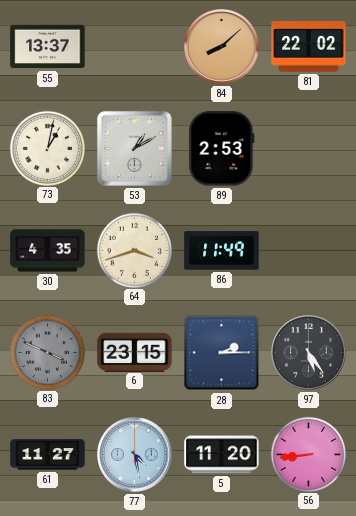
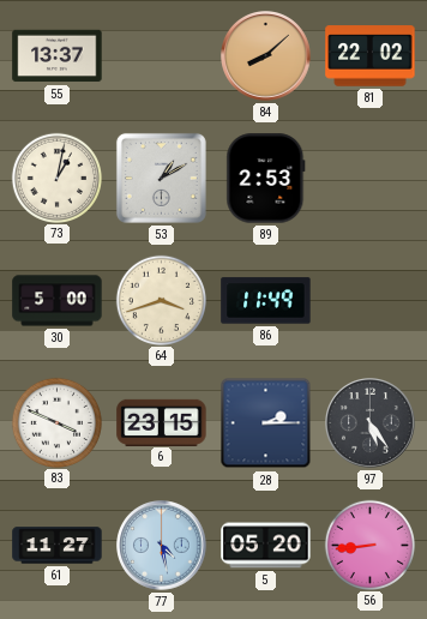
30: 4:35 -> 5:00 (58, 301)
83 dial: grey -> white (56, 422)
5: 11:20 -> 05:20 (266, 546)
